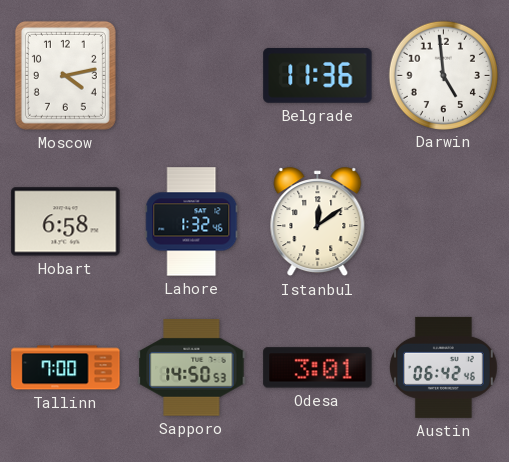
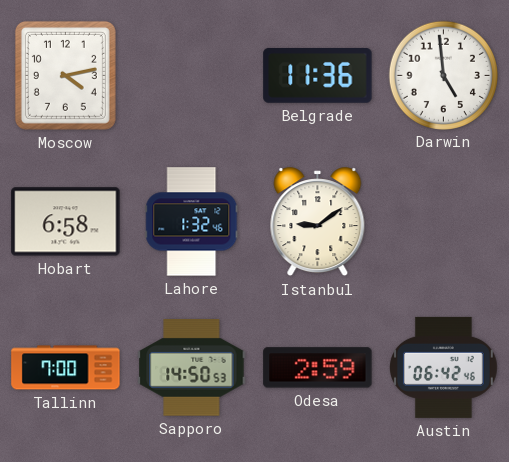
Istanbul: 12:09 -> 9:09 (318, 222)
Odesa: 3:01 -> 2:59 (318, 368)
